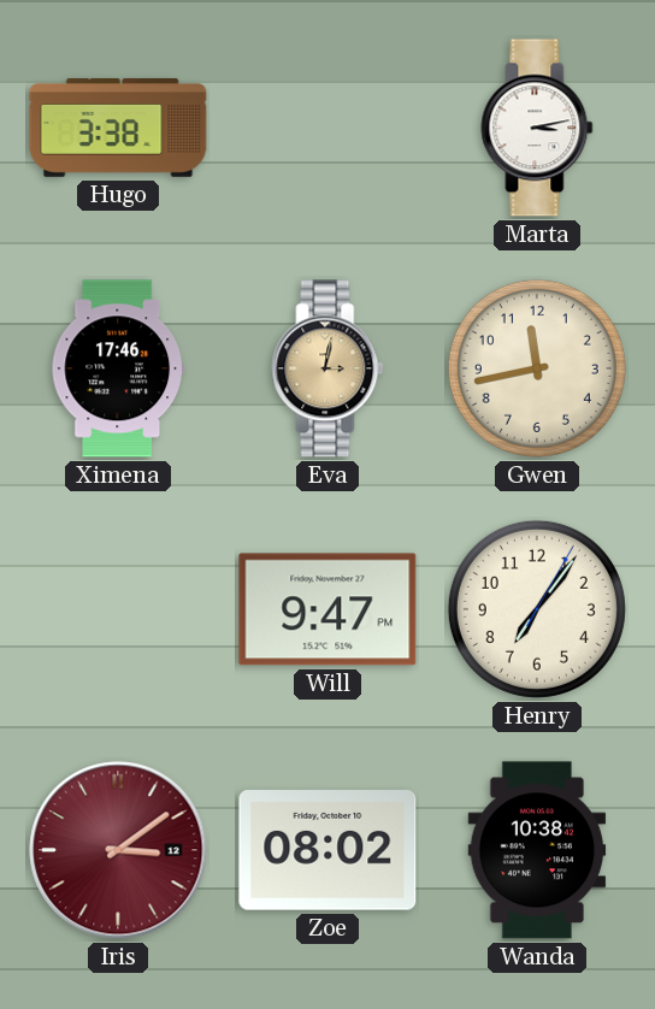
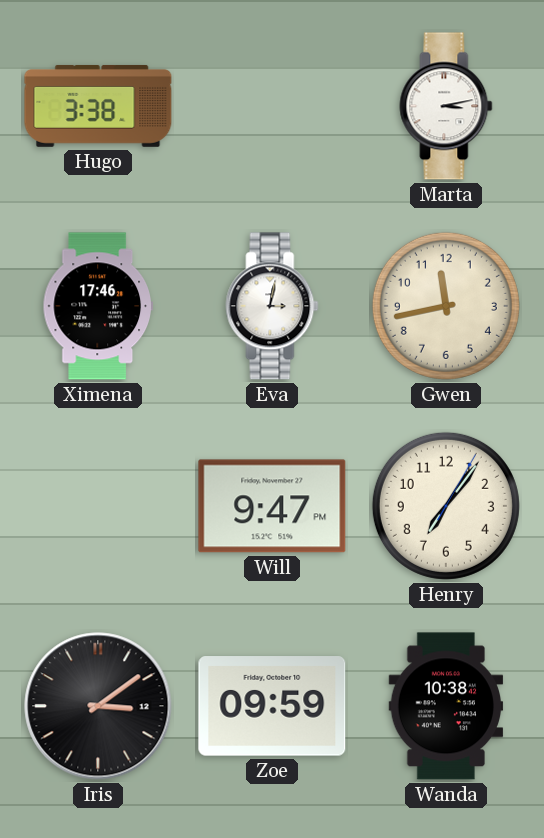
Eva dial: champagne -> white (272, 306)
Iris dial: burgundy -> black (98, 706)
Zoe: 08:02 -> 09:59 (272, 706)
